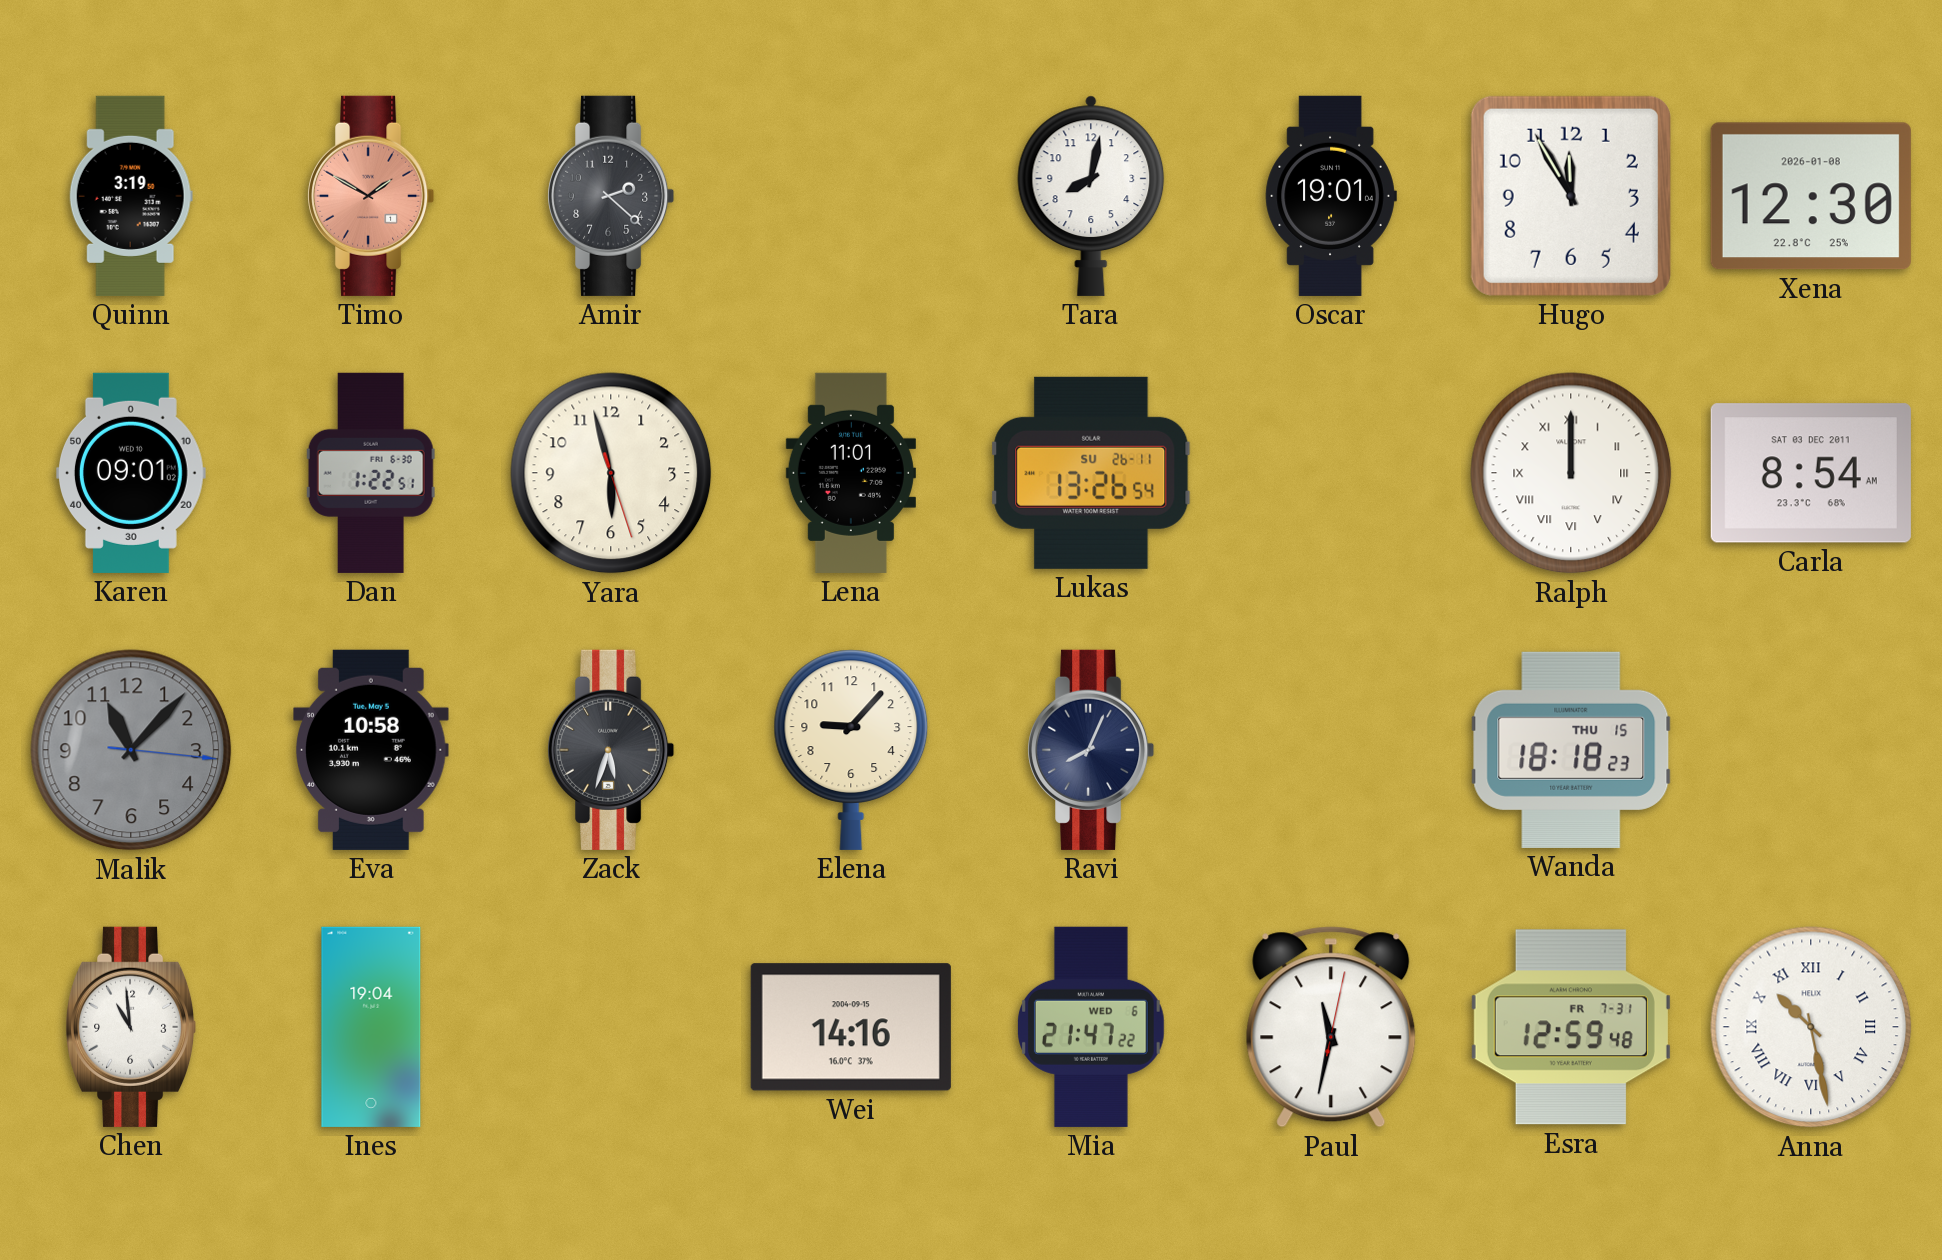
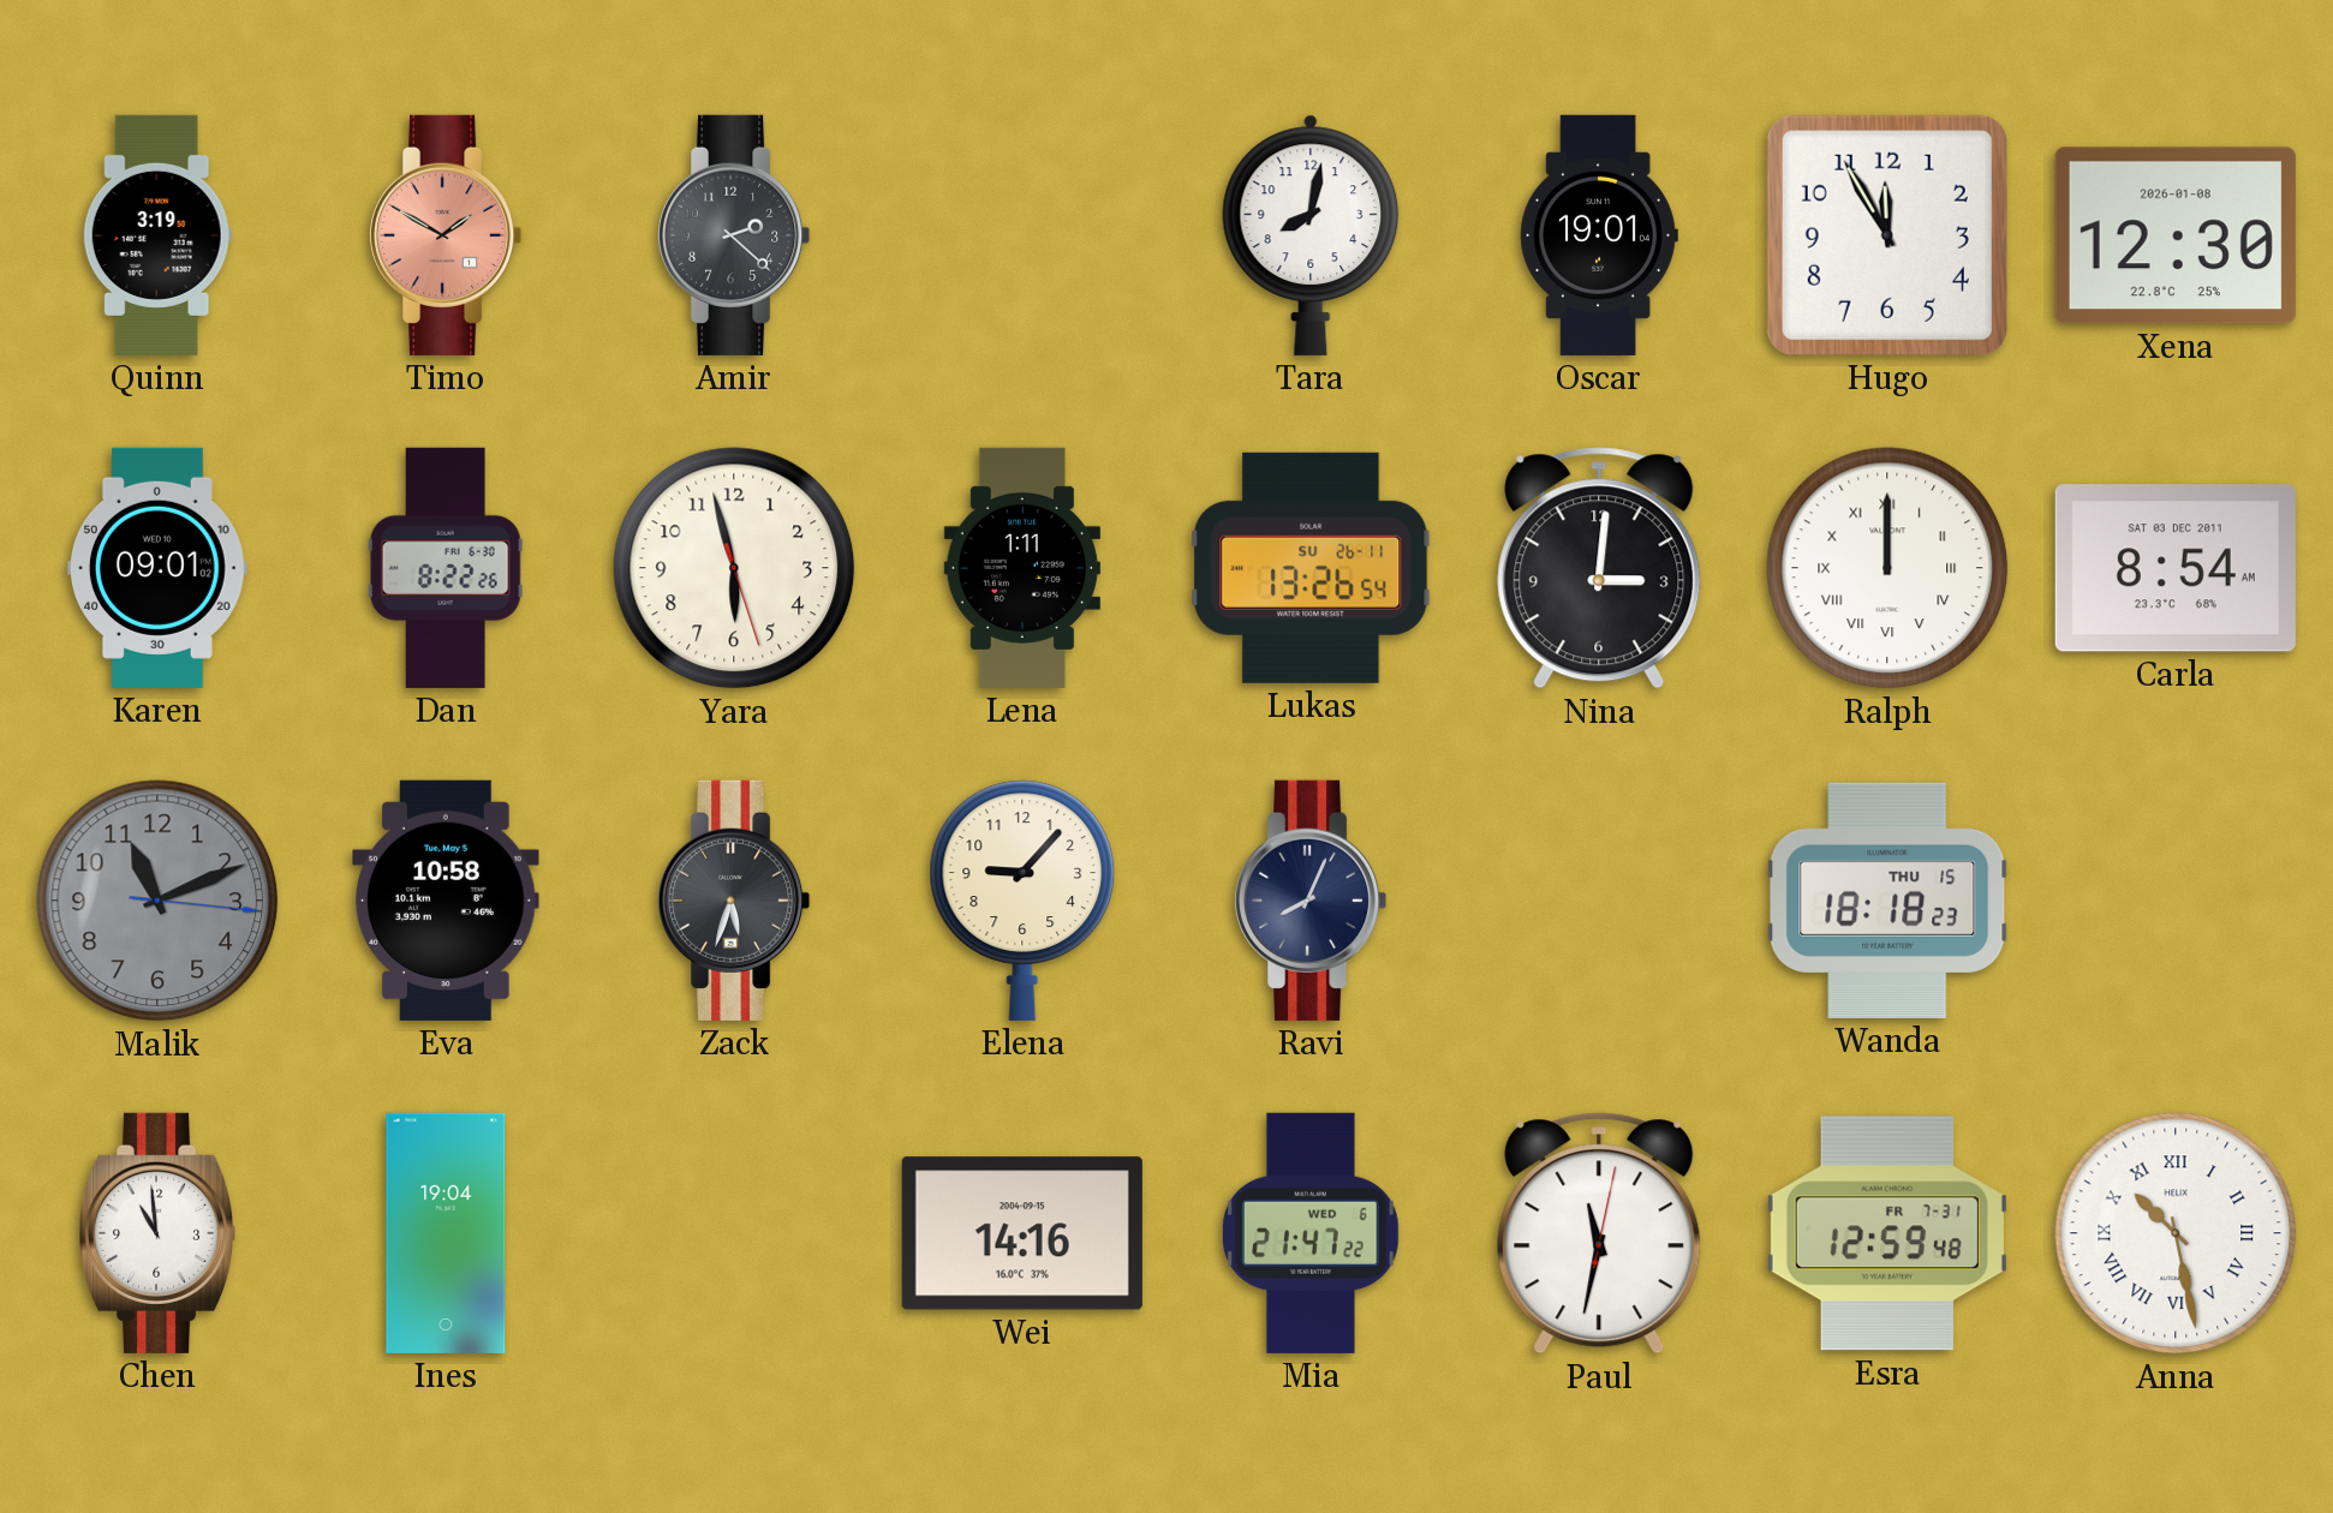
Dan: 1:22 -> 8:22 (446, 568)
Lena: 11:01 -> 1:11 (1022, 568)
Nina: none -> 3:01 (1599, 568)
Malik: 11:07 -> 11:11 (157, 901)
